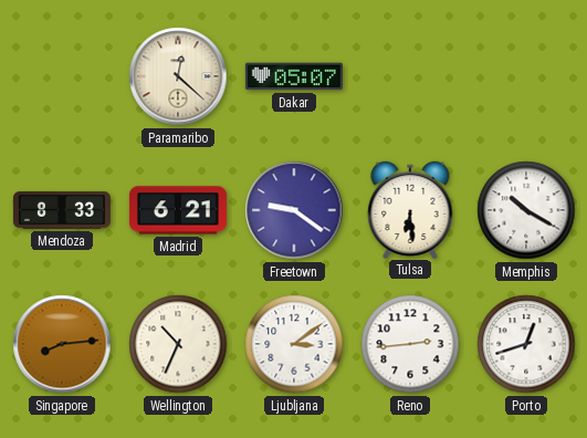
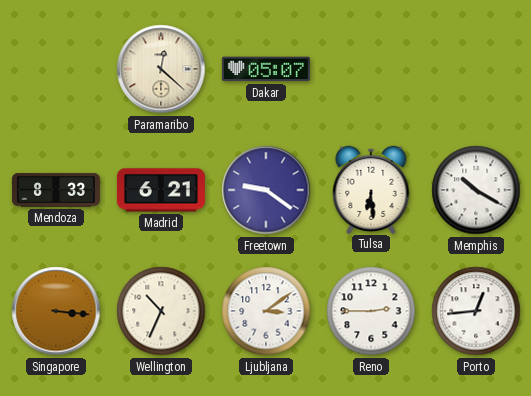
Singapore: 8:14 -> 3:16 (56, 311)
Reno: 2:44 -> 2:45 (371, 311)
Porto: 12:42 -> 12:44 (476, 311)
